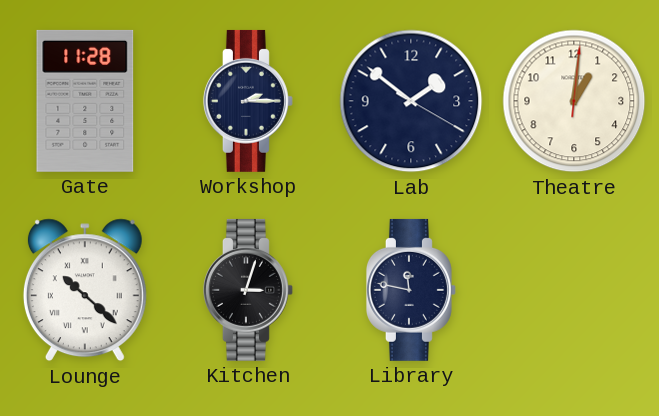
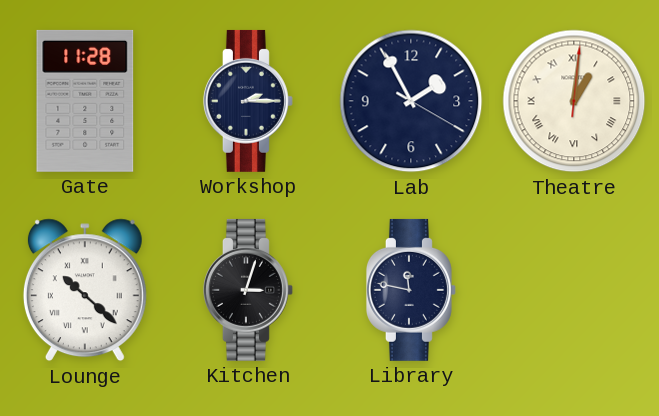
Lab: 1:51 -> 1:55 (411, 101)
Theatre numerals: Arabic -> Roman (574, 101)
